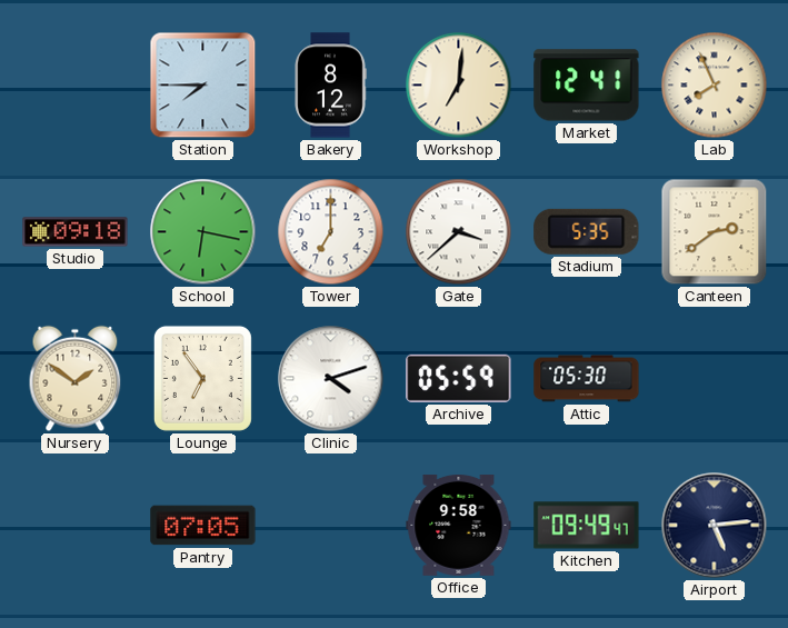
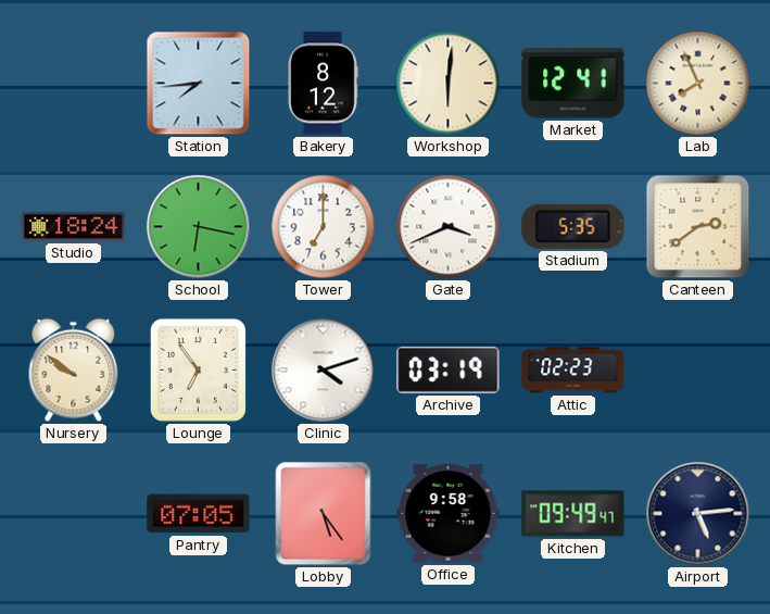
Station: 7:45 -> 7:44 (199, 84)
Workshop: 7:01 -> 6:01 (449, 84)
Studio: 09:18 -> 18:24 (74, 227)
Gate: 3:38 -> 3:41 (449, 227)
Nursery: 1:51 -> 9:51 (74, 371)
Archive: 05:59 -> 03:19 (449, 369)
Attic: 05:30 -> 02:23 (573, 371)
Lobby: none -> 5:24 (324, 514)
